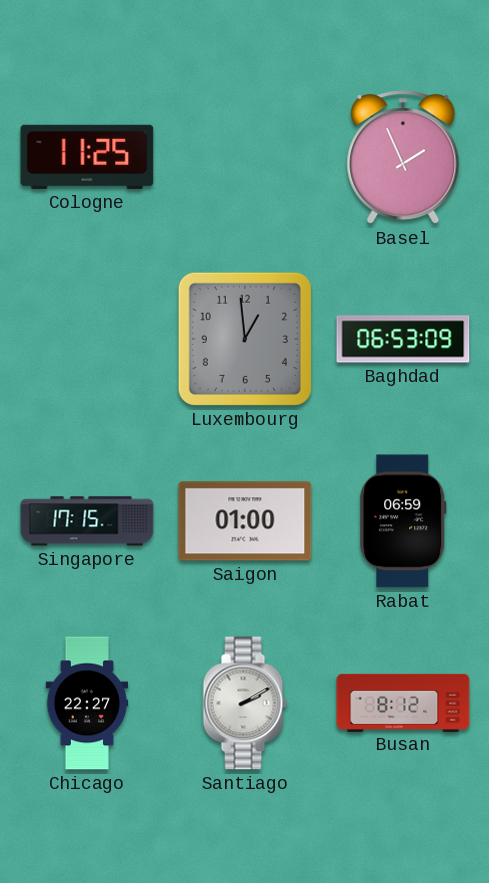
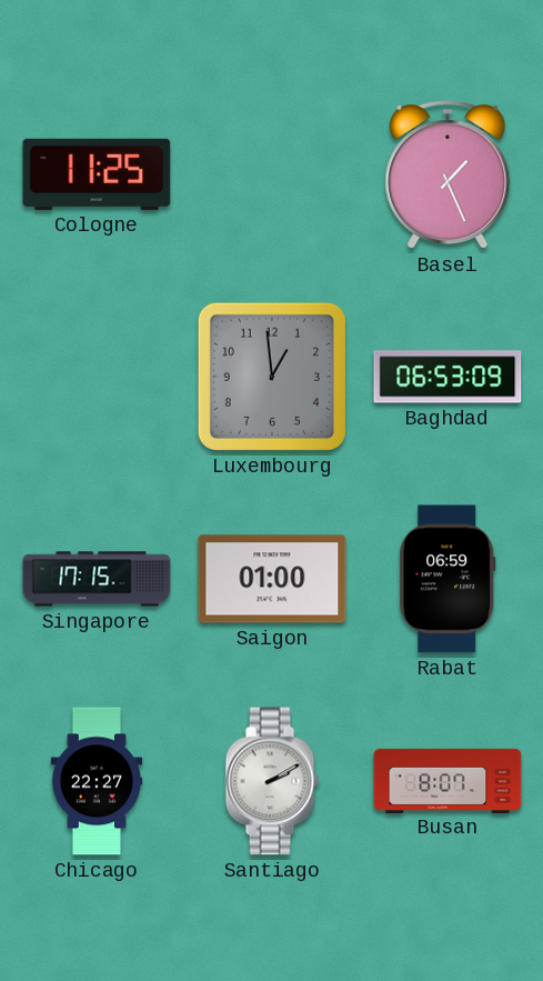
Basel: 1:56 -> 1:26 (448, 176)
Busan: 8:12 -> 8:07 (448, 780)
